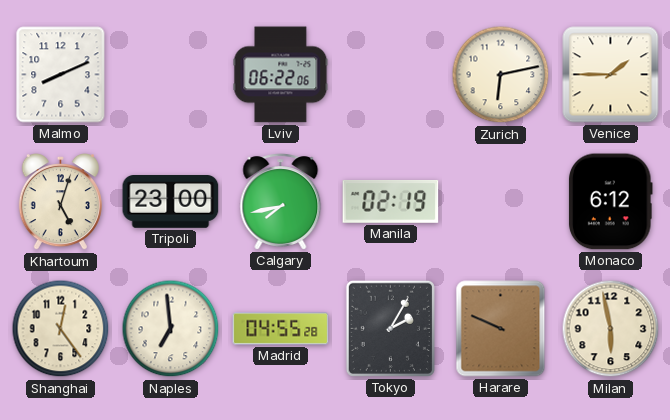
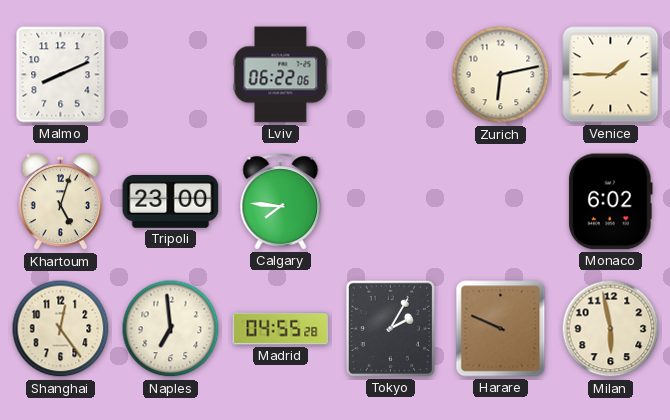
Calgary: 7:43 -> 7:46 (281, 202)
Manila: 02:19 -> none (391, 201)
Monaco: 6:12 -> 6:02 (610, 202)
